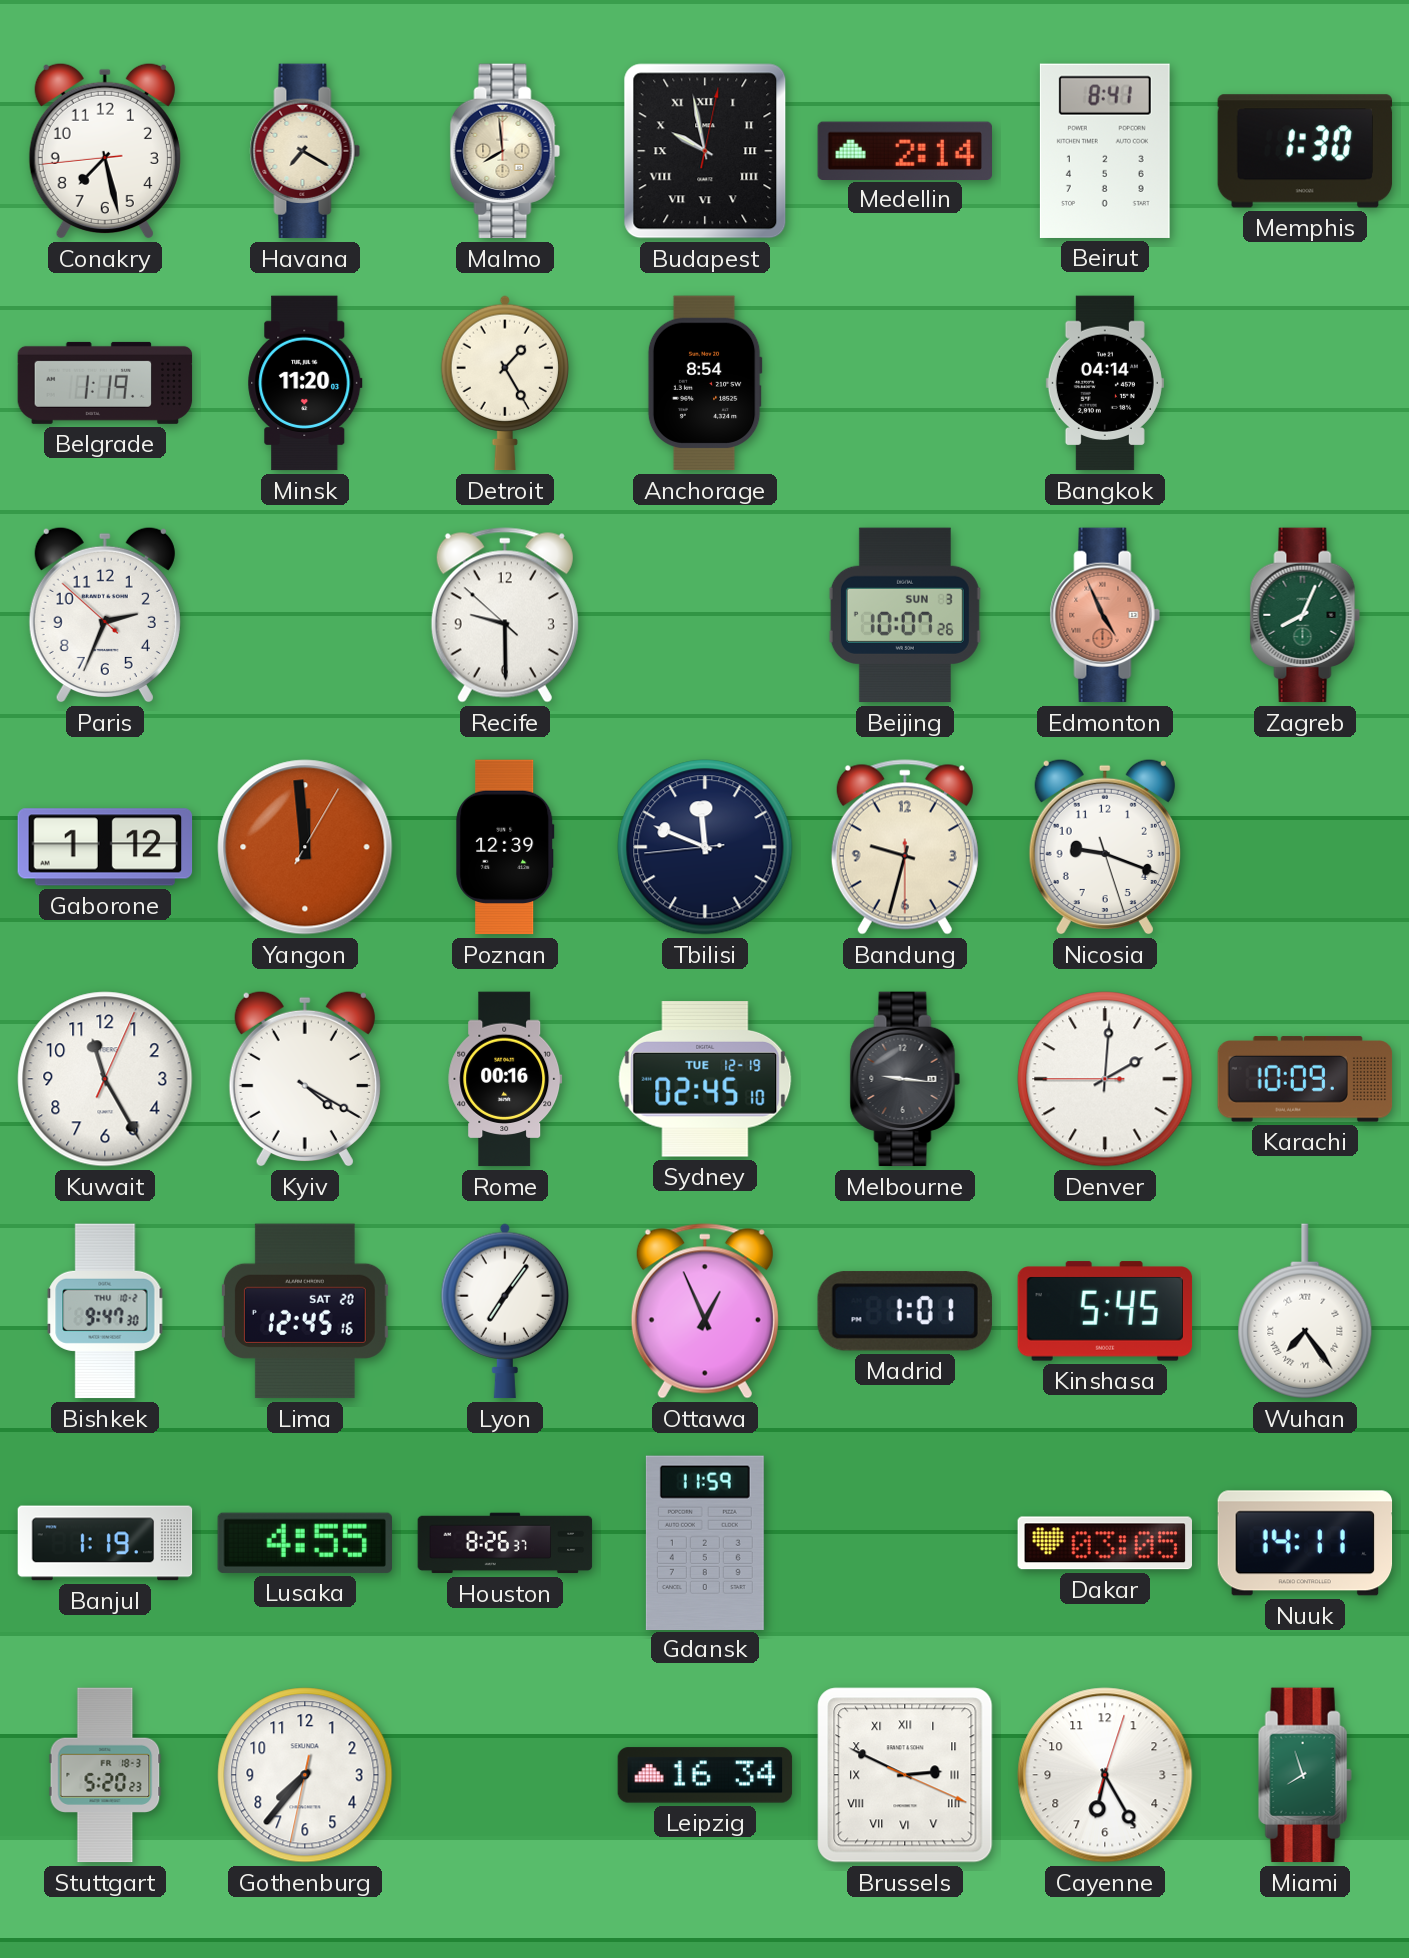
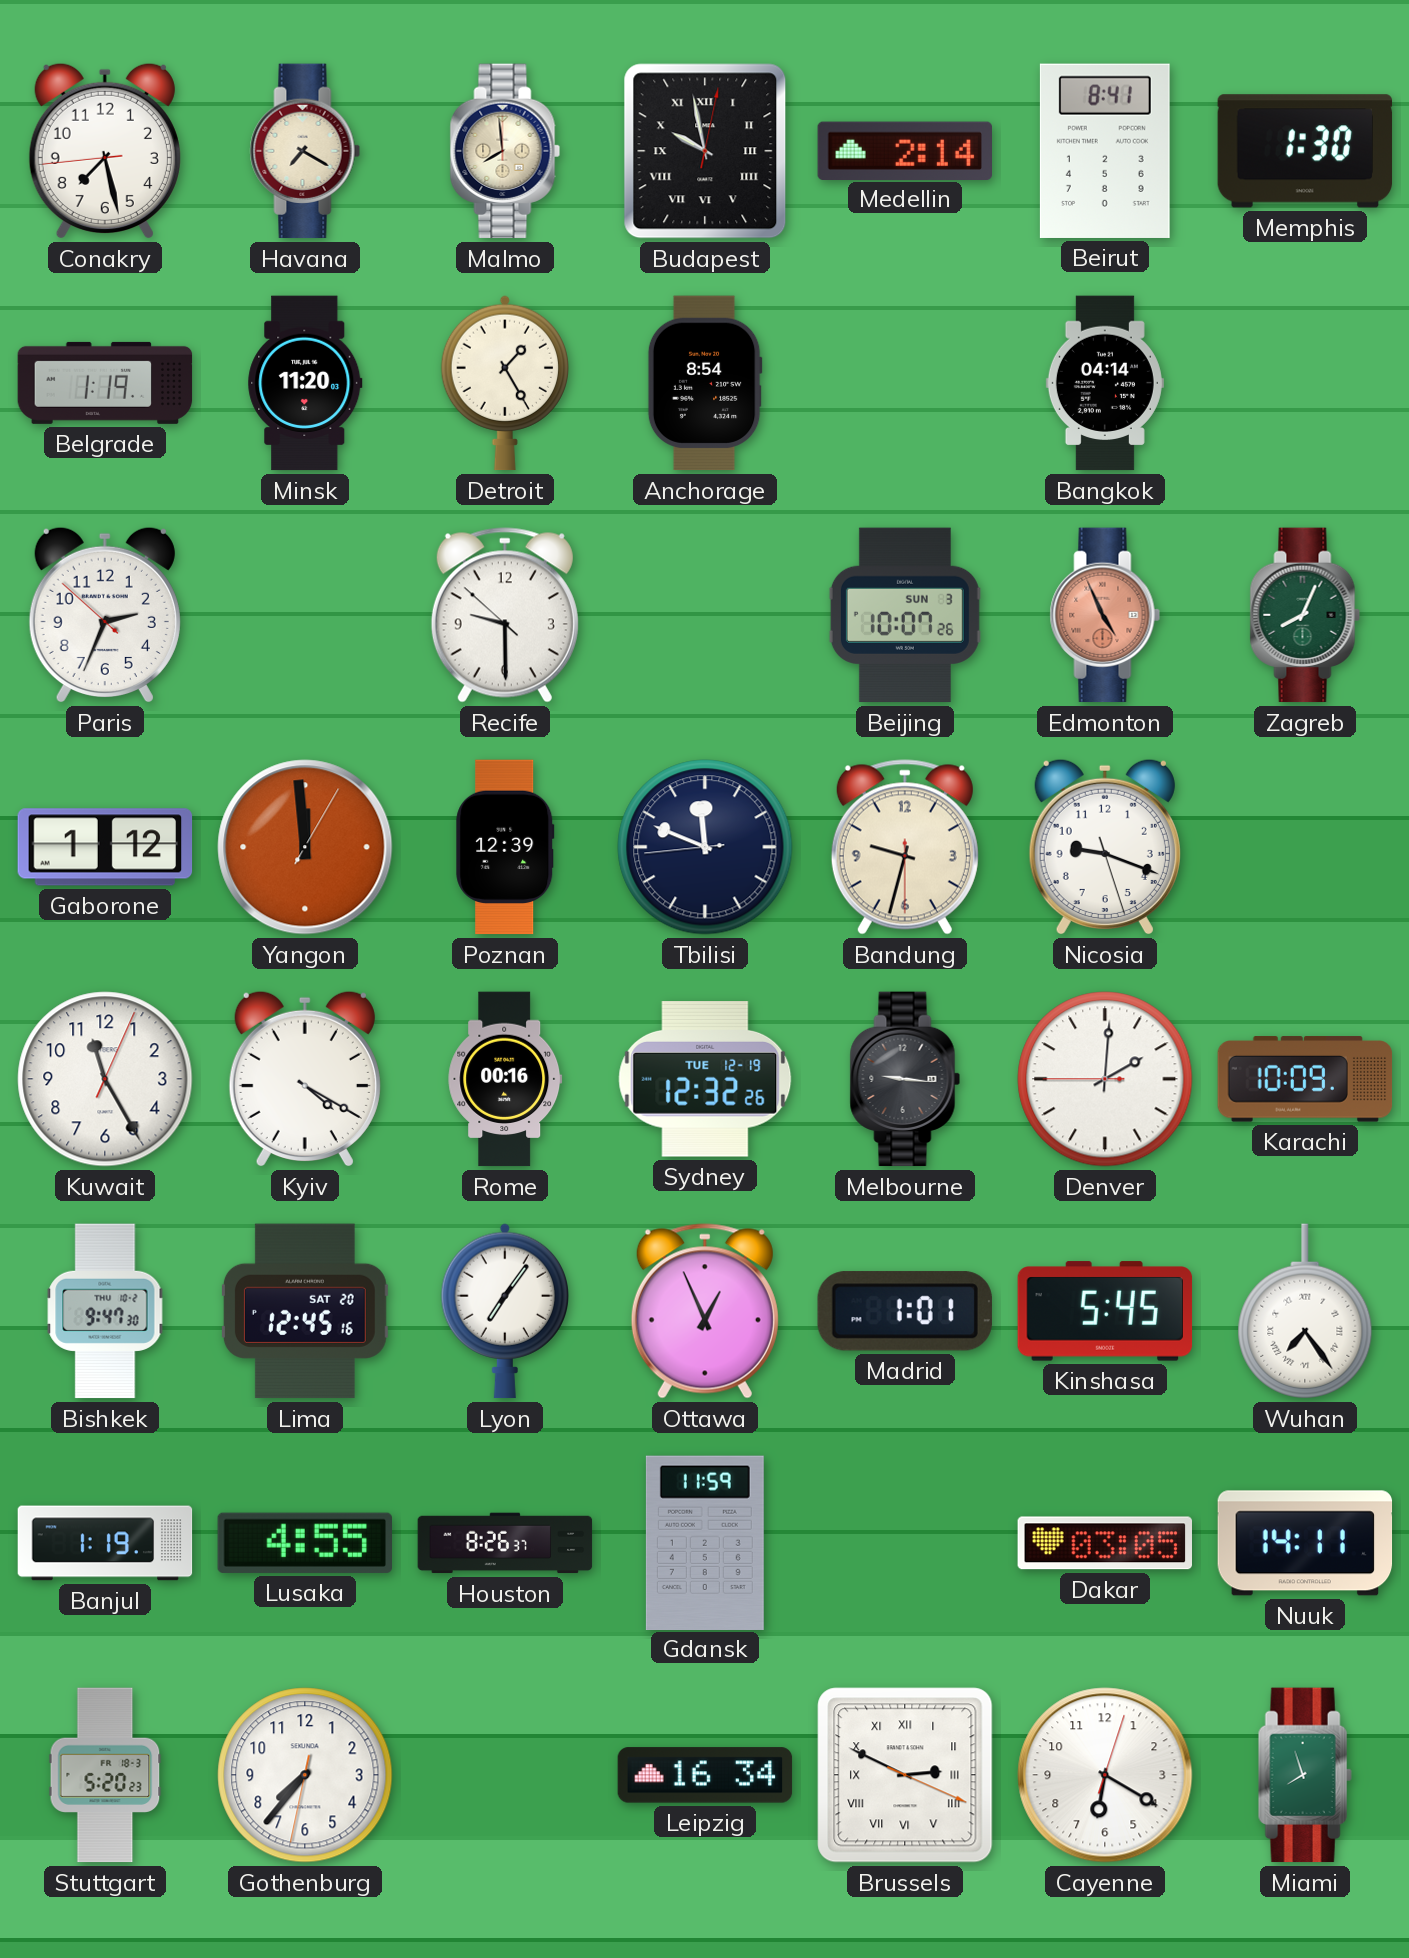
Sydney: 02:45 -> 12:32 (705, 1080)
Cayenne: 6:25 -> 6:20 (1105, 1775)
